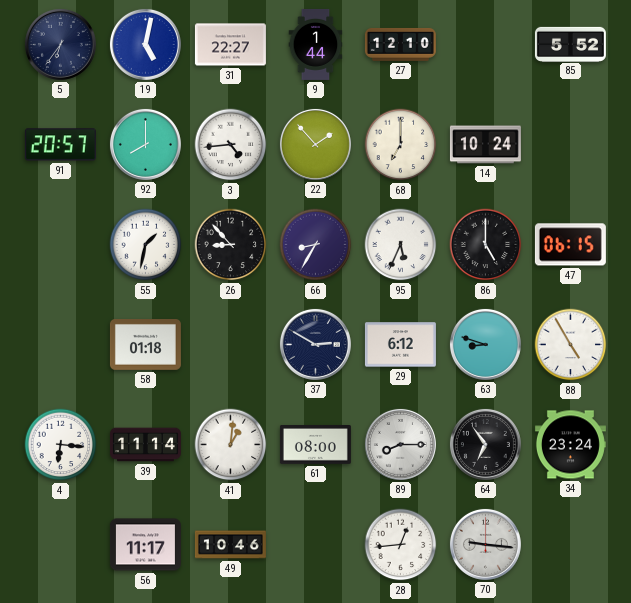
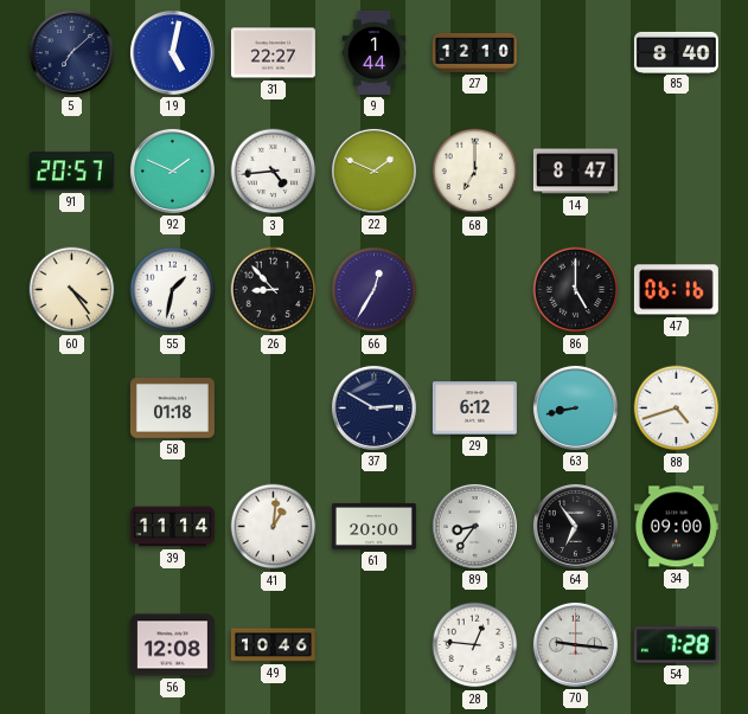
5: 6:36 -> 7:08 (71, 52)
85: 5:52 -> 8:40 (676, 52)
92: 8:00 -> 1:49 (172, 171)
22: 1:53 -> 1:49 (373, 171)
14: 10:24 -> 8:47 (575, 172)
60: none -> 4:24 (72, 290)
66: 8:35 -> 12:35 (375, 290)
95: 5:34 -> none (401, 245)
47: 06:15 -> 06:16 (676, 290)
63: 8:48 -> 8:43 (575, 407)
88: 4:55 -> 4:42 (677, 409)
4: 6:16 -> none (61, 445)
61: 08:00 -> 20:00 (373, 527)
89: 8:15 -> 8:36 (474, 526)
34: 23:24 -> 09:00 (676, 527)
56: 11:17 -> 12:08 (172, 645)
28: 12:44 -> 12:46 (475, 645)
54: none -> 7:28 (676, 645)
